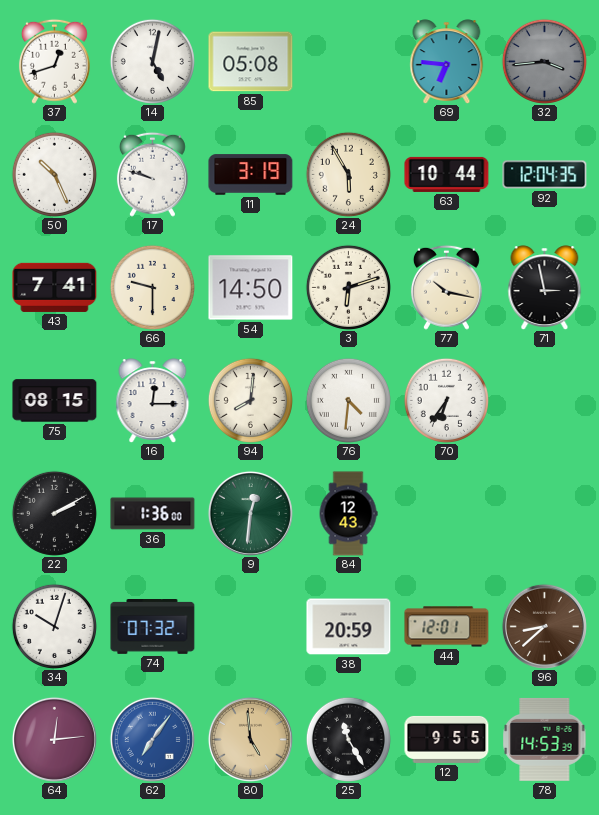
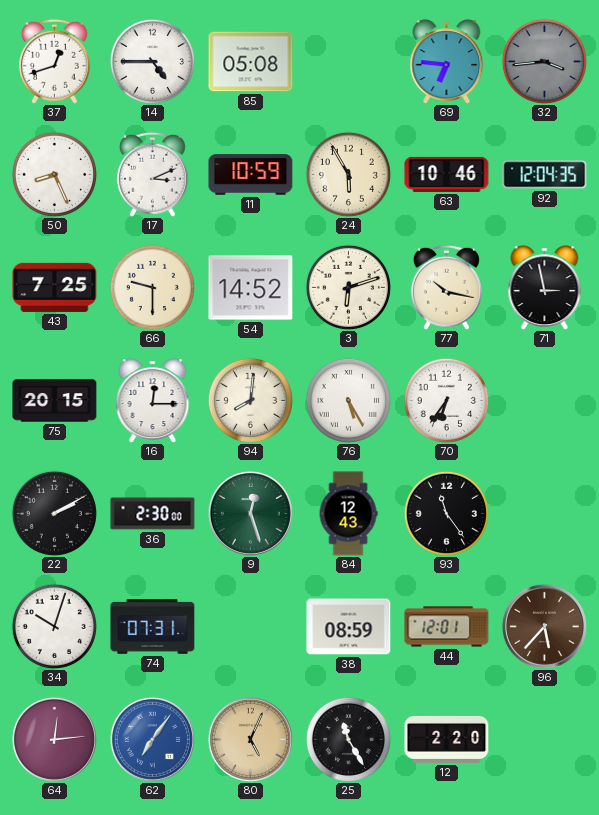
14: 5:02 -> 4:45 (152, 61)
50: 10:26 -> 8:26 (54, 174)
17: 9:48 -> 3:11 (152, 174)
11: 3:19 -> 10:59 (251, 175)
63: 10:44 -> 10:46 (447, 174)
43: 7:41 -> 7:25 (55, 287)
54: 14:50 -> 14:52 (251, 288)
75: 08:15 -> 20:15 (55, 401)
76: 4:31 -> 5:25 (348, 400)
36: 1:36 -> 2:30 (153, 514)
9: 12:31 -> 12:27 (250, 513)
93: none -> 11:24 (446, 513)
74: 07:32 -> 07:31 (153, 627)
38: 20:59 -> 08:59 (349, 627)
96: 8:38 -> 5:37 (544, 626)
80: 4:59 -> 5:04 (250, 739)
12: 9:55 -> 2:20 (447, 739)
78: 14:53 -> none (545, 739)
